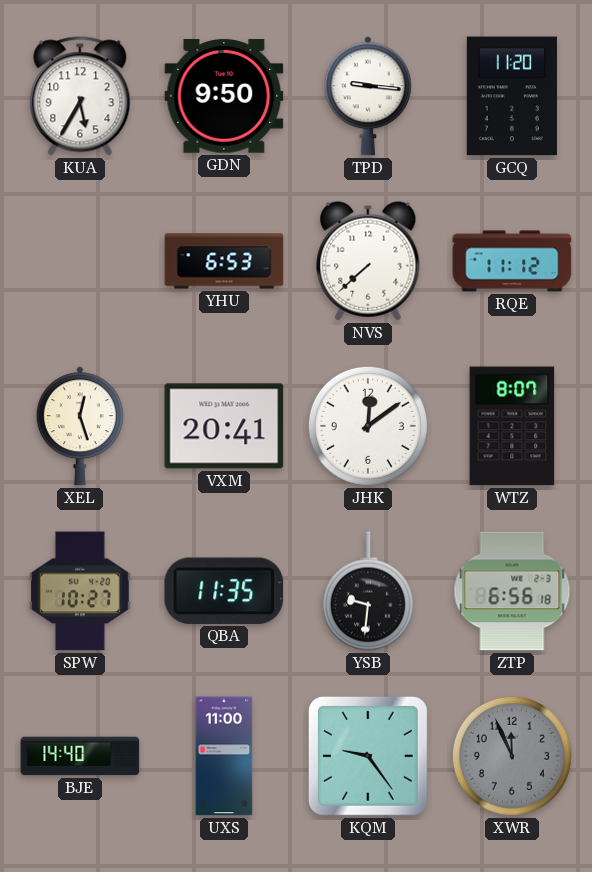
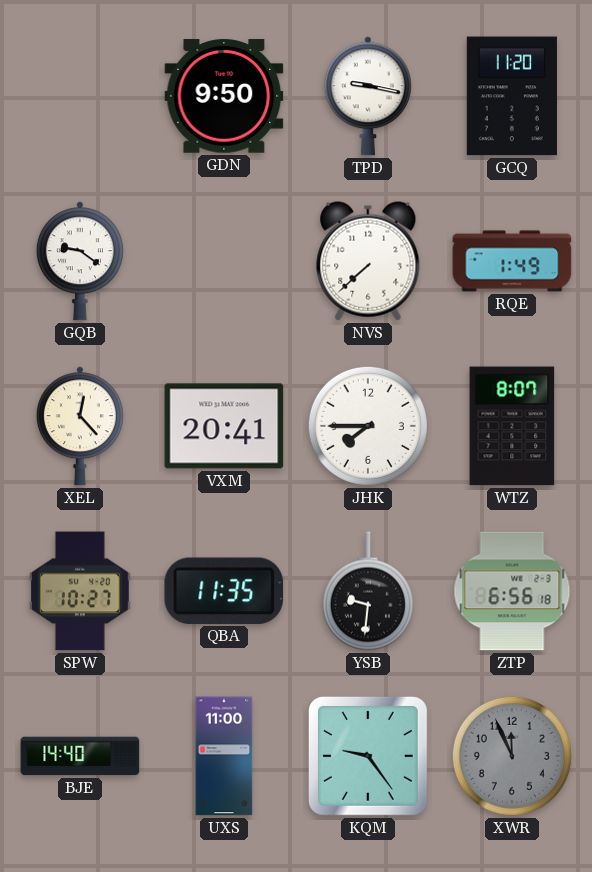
KUA: 5:35 -> none (80, 96)
TPD: 9:16 -> 9:17 (368, 96)
GQB: none -> 9:21 (80, 261)
YHU: 6:53 -> none (224, 261)
RQE: 11:12 -> 1:49 (512, 261)
XEL: 12:27 -> 12:23 (80, 426)
JHK: 12:09 -> 7:45 (368, 426)
